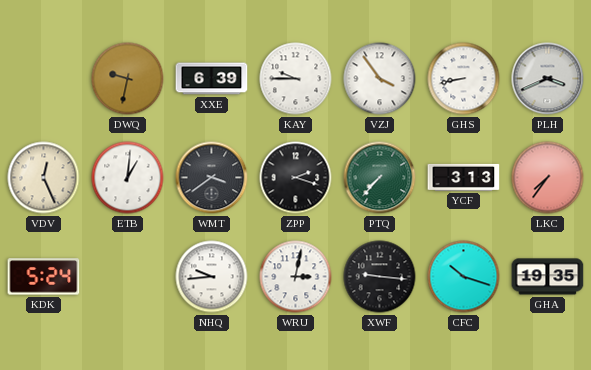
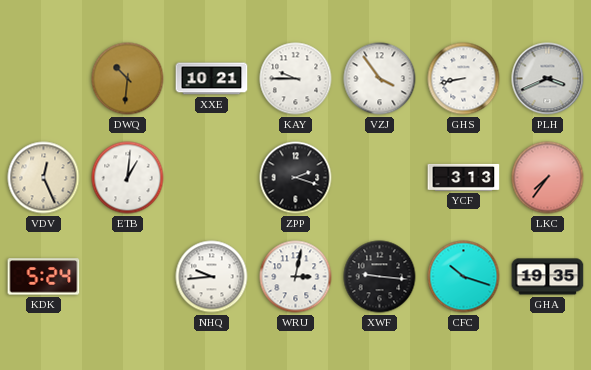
DWQ: 9:32 -> 10:31 (128, 79)
XXE: 6:39 -> 10:21 (212, 79)
WMT: 3:39 -> none (212, 178)
PTQ: 7:37 -> none (380, 178)
